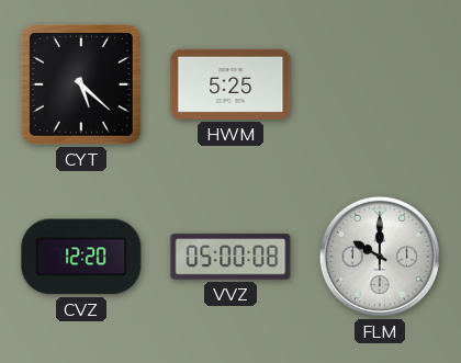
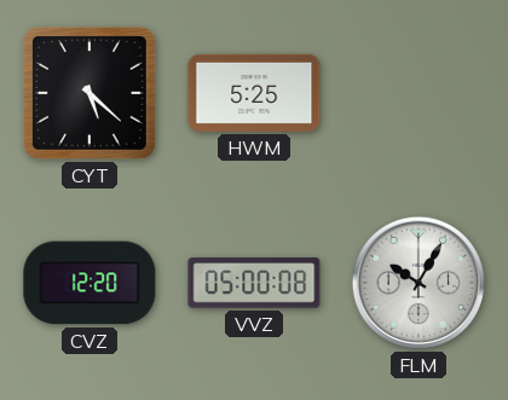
FLM: 10:00 -> 10:05 (418, 283)
